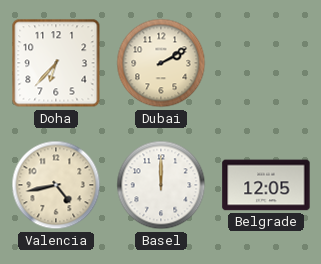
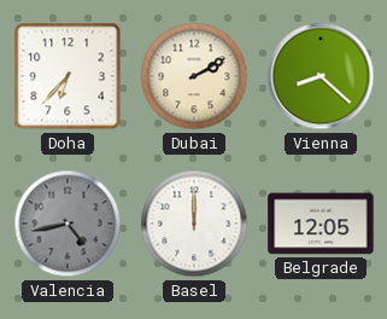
Vienna: none -> 8:22 (321, 76)
Valencia dial: cream -> grey (68, 224)
